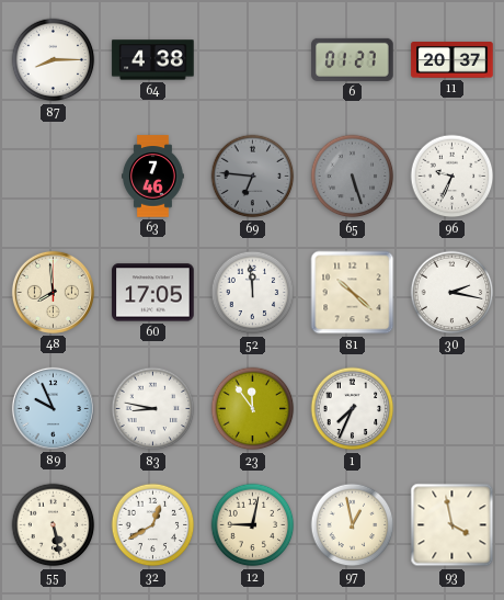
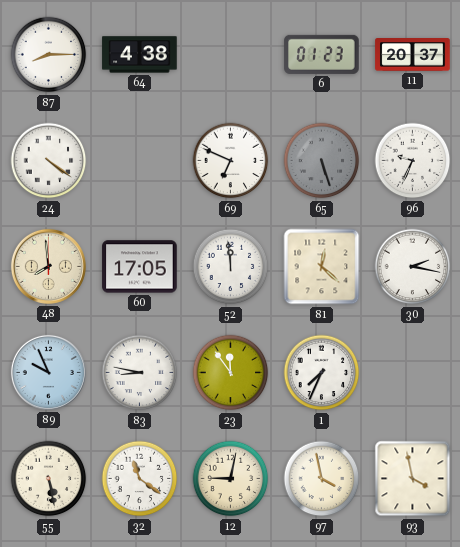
6: 01:27 -> 01:23 (322, 54)
24: none -> 4:21 (49, 161)
63: 7:46 -> none (153, 177)
69: 6:46 -> 6:49 (231, 161)
69 dial: grey -> white (231, 161)
81: 10:22 -> 12:22 (322, 267)
32: 12:40 -> 11:21 (140, 479)
97: 12:58 -> 3:58 (322, 479)
